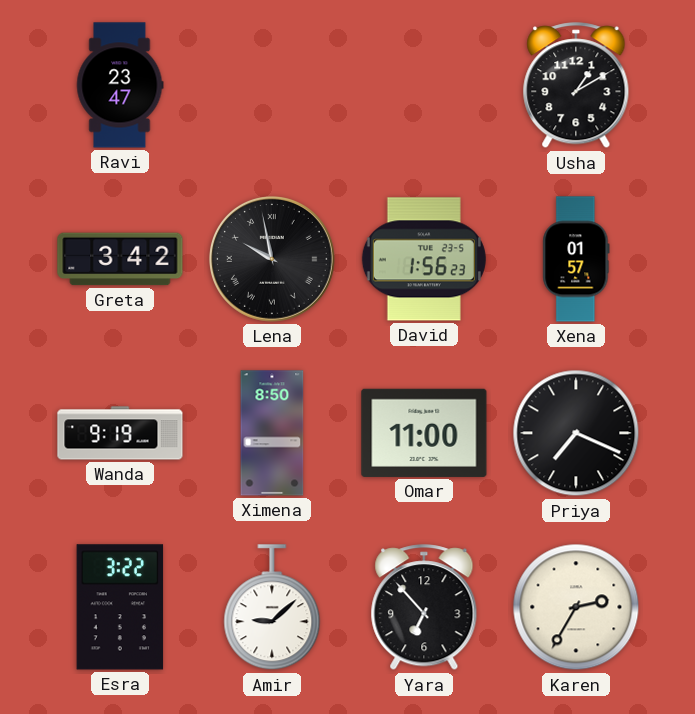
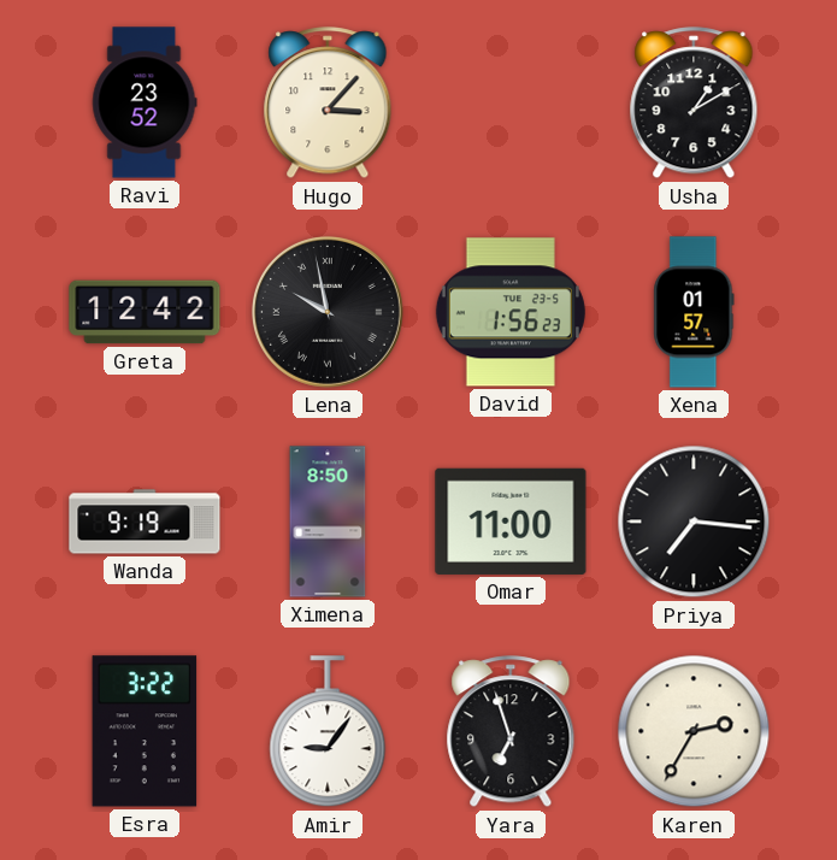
Ravi: 23:47 -> 23:52 (145, 102)
Hugo: none -> 3:07 (328, 104)
Greta: 3:42 -> 12:42 (145, 312)
Priya: 7:19 -> 7:16 (694, 522)
Amir: 9:08 -> 9:06 (328, 732)
Yara: 6:53 -> 6:57 (511, 732)
